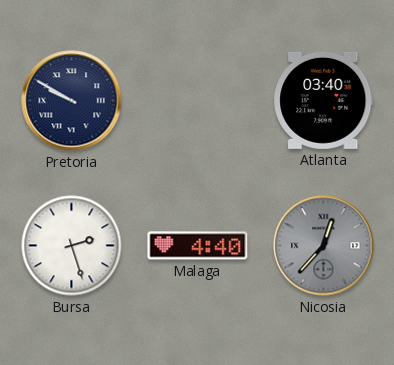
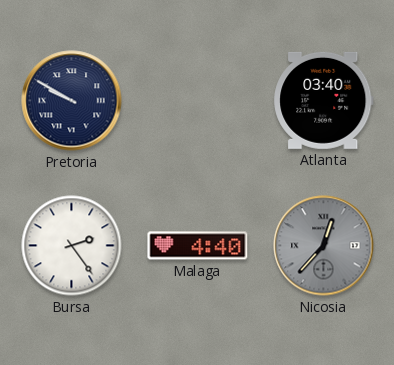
Bursa: 2:27 -> 2:24 (72, 246)
